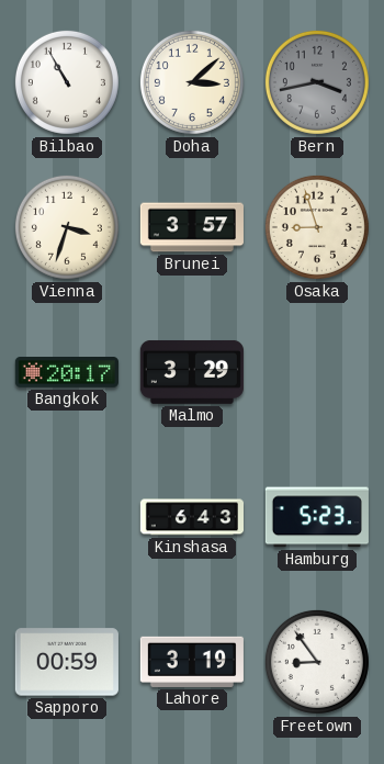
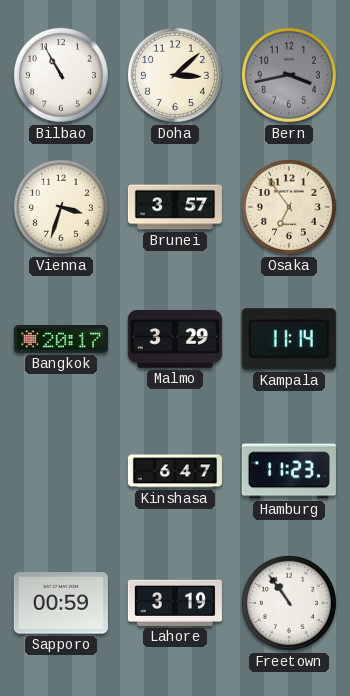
Osaka: 8:57 -> 6:54 (289, 207)
Kampala: none -> 11:14 (289, 339)
Kinshasa: 6:43 -> 6:47 (174, 471)
Hamburg: 5:23 -> 11:23 (289, 471)
Freetown: 8:54 -> 10:54 (289, 603)
